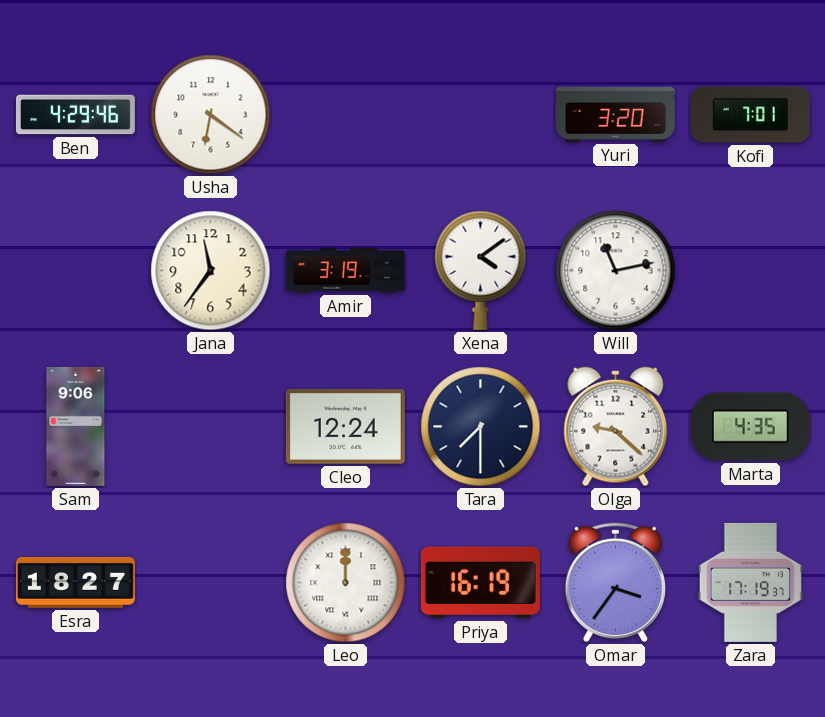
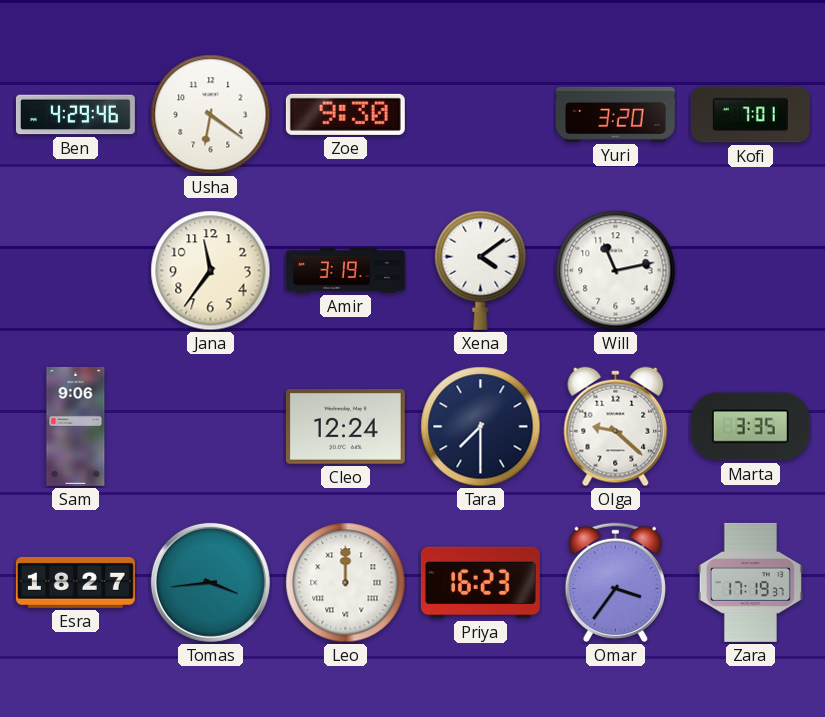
Zoe: none -> 9:30 (345, 114)
Marta: 4:35 -> 3:35 (750, 427)
Tomas: none -> 3:44 (210, 582)
Priya: 16:19 -> 16:23 (480, 583)
